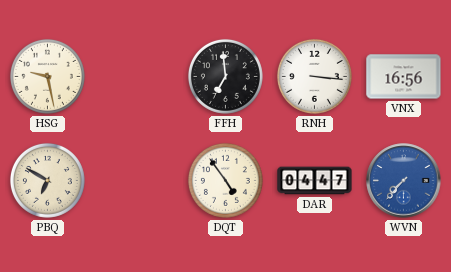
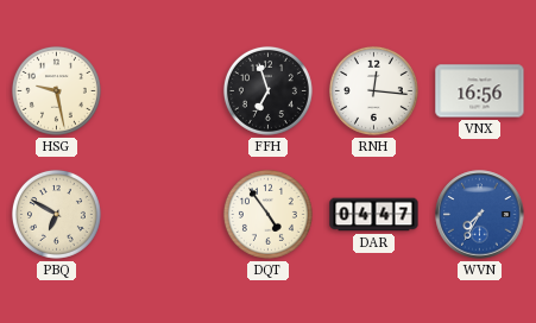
FFH: 6:59 -> 6:57 (267, 90)
RNH: 3:16 -> 12:16 (373, 90)
WVN: 7:37 -> 7:35 (480, 215)
